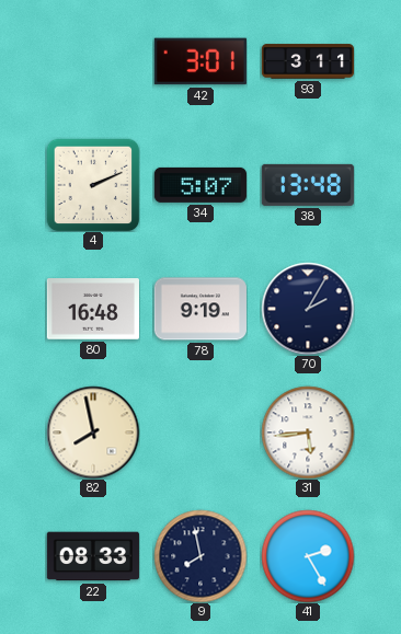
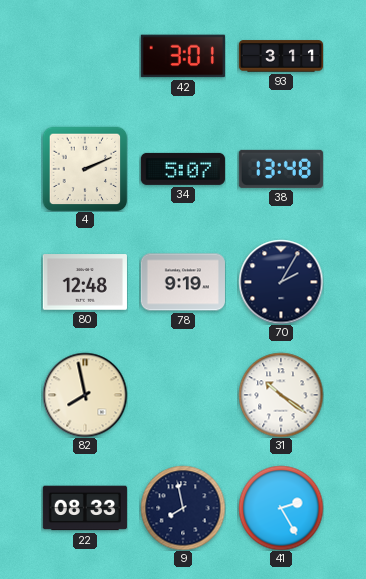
80: 16:48 -> 12:48 (84, 282)
31: 5:44 -> 10:21 (281, 395)
